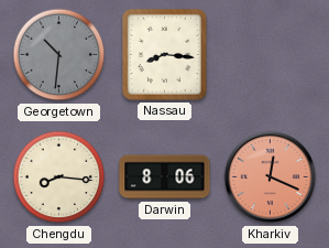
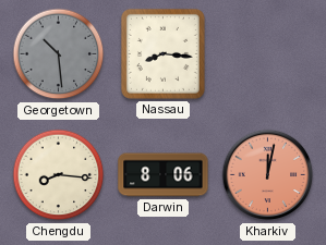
Georgetown: 10:31 -> 10:29 (59, 54)
Kharkiv: 12:19 -> 12:02 (268, 175)
